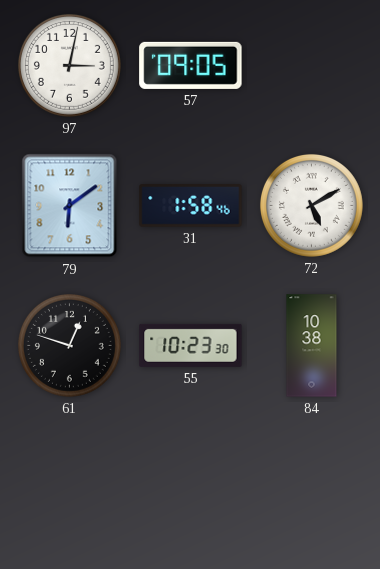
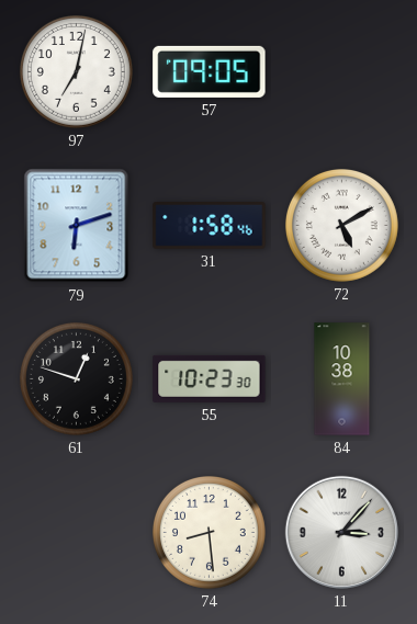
97: 3:02 -> 7:02 (76, 71)
79: 6:09 -> 6:12 (77, 226)
74: none -> 8:29 (208, 532)
11: none -> 3:07 (341, 532)
